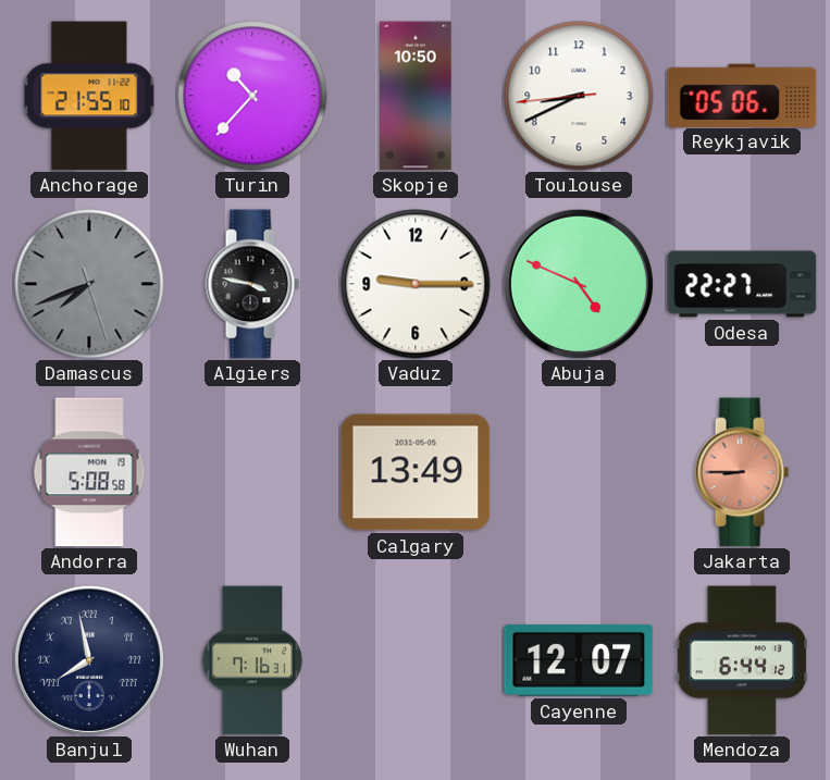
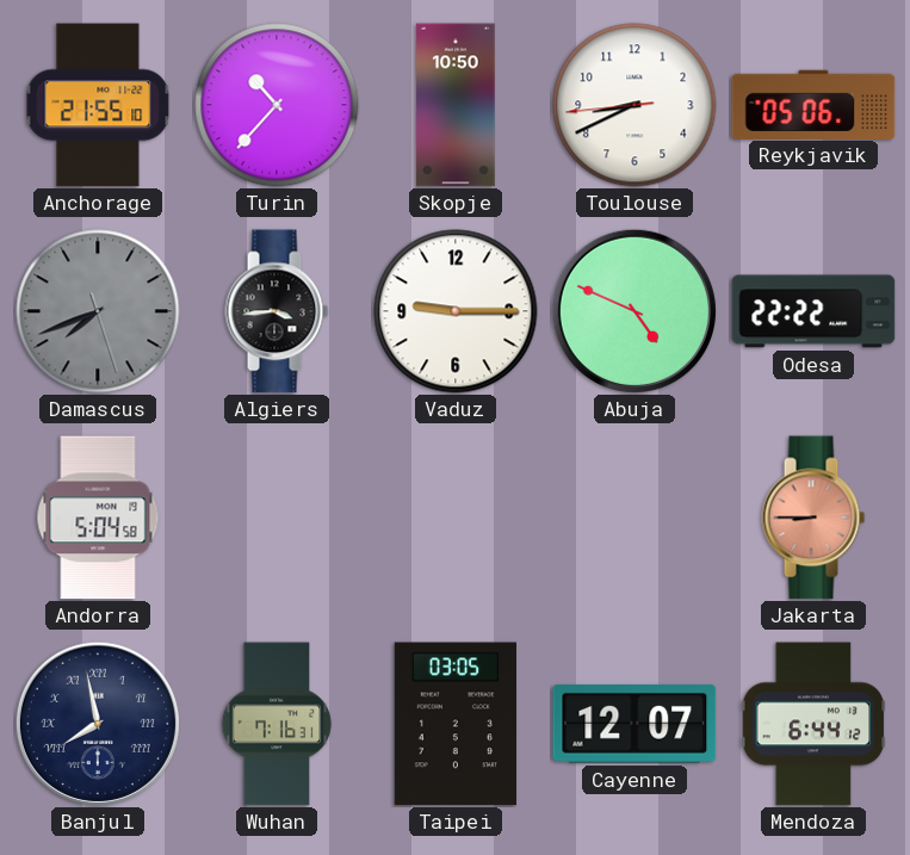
Algiers: 3:47 -> 3:44 (277, 311)
Odesa: 22:27 -> 22:22 (813, 311)
Andorra: 5:08 -> 5:04 (98, 518)
Calgary: 13:49 -> none (416, 472)
Taipei: none -> 03:05 (456, 724)
